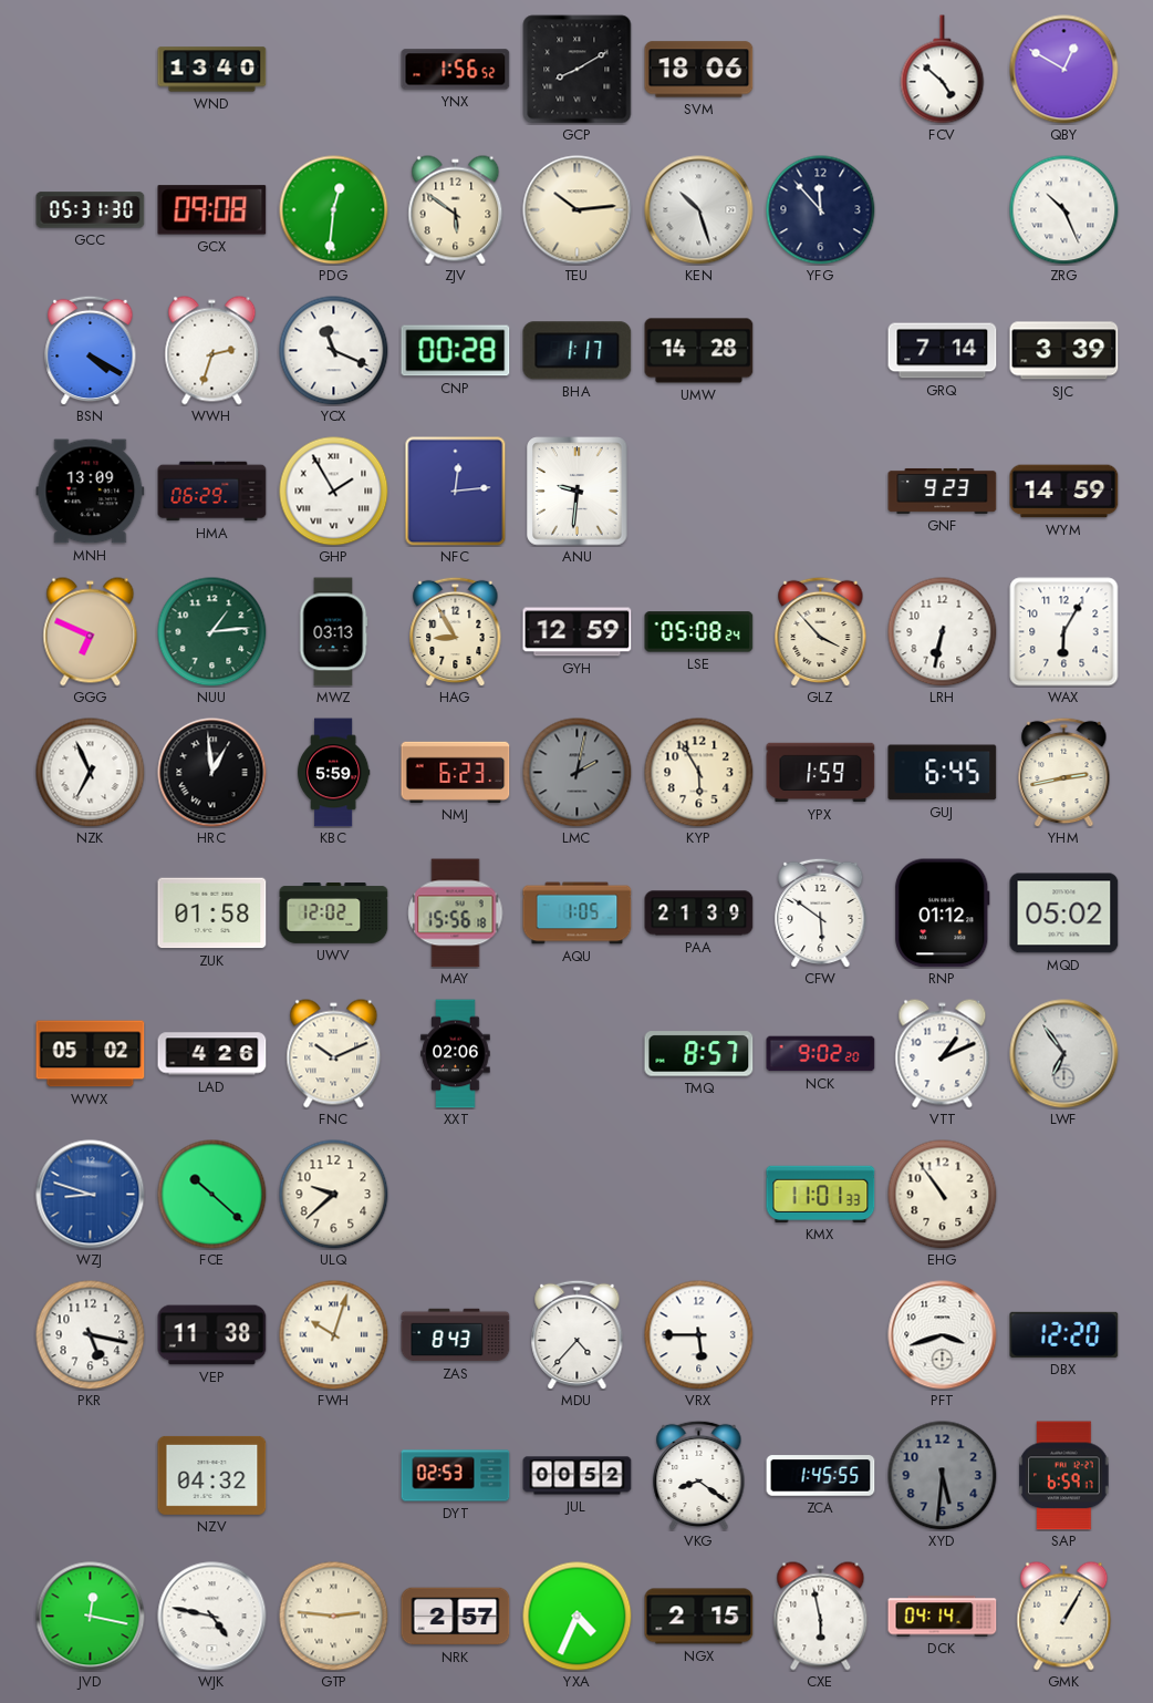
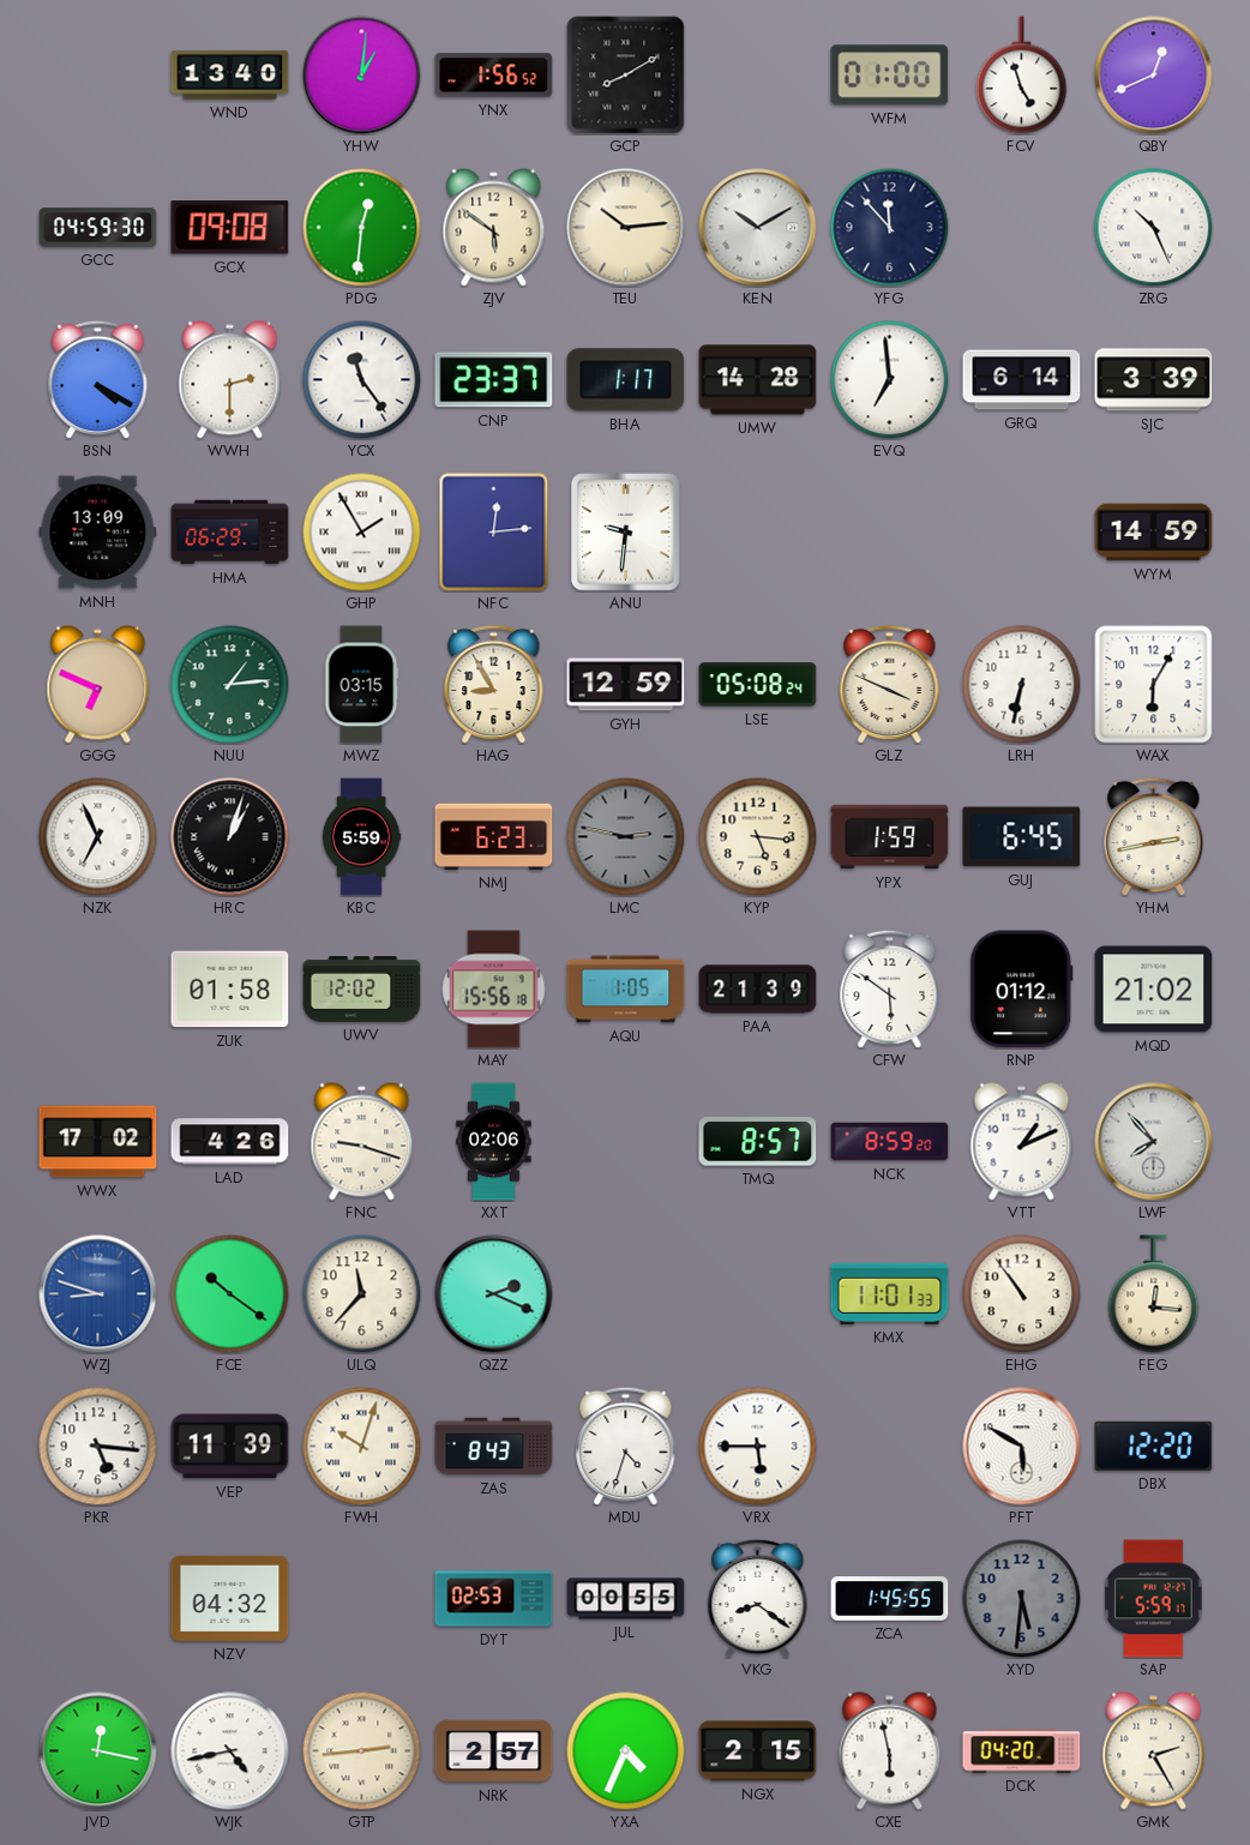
YHW: none -> 1:01 (362, 76)
SVM: 18:06 -> none (699, 70)
WFM: none -> 01:00 (890, 76)
FCV: 4:52 -> 4:57 (1022, 76)
QBY: 12:50 -> 12:41 (1154, 76)
GCC: 05:31 -> 04:59 (98, 228)
KEN: 10:27 -> 10:10 (758, 228)
WWH: 2:33 -> 2:30 (230, 380)
YCX: 11:19 -> 11:24 (362, 380)
CNP: 00:28 -> 23:37 (494, 380)
EVQ: none -> 6:59 (890, 380)
GRQ: 7:14 -> 6:14 (1022, 380)
GNF: 9:23 -> none (943, 491)
MWZ: 03:13 -> 03:15 (361, 685)
GLZ: 3:53 -> 3:49 (890, 684)
HRC: 12:59 -> 1:03 (230, 837)
LMC: 2:02 -> 2:47 (626, 837)
KYP: 5:55 -> 5:16 (758, 837)
MQD: 05:02 -> 21:02 (1154, 990)
WWX: 05:02 -> 17:02 (98, 1142)
FNC: 10:11 -> 9:18 (362, 1142)
NCK: 9:02 -> 8:59 (890, 1142)
LWF: 6:54 -> 7:53 (1154, 1142)
FCE: 10:22 -> 10:21 (230, 1294)
ULQ: 9:38 -> 11:37 (362, 1294)
QZZ: none -> 2:19 (494, 1294)
FEG: none -> 12:16 (1154, 1294)
PKR: 5:17 -> 5:16 (98, 1447)
VEP: 11:38 -> 11:39 (230, 1447)
MDU: 4:37 -> 4:33 (626, 1446)
PFT: 3:42 -> 5:50 (1022, 1447)
JUL: 00:52 -> 00:55 (626, 1599)
SAP: 6:59 -> 5:59 (1154, 1599)
WJK: 4:47 -> 4:43 (230, 1751)
GTP: 2:46 -> 2:44 (362, 1751)
DCK: 04:14 -> 04:20 (1022, 1751)
GMK: 1:05 -> 2:25 (1154, 1751)
